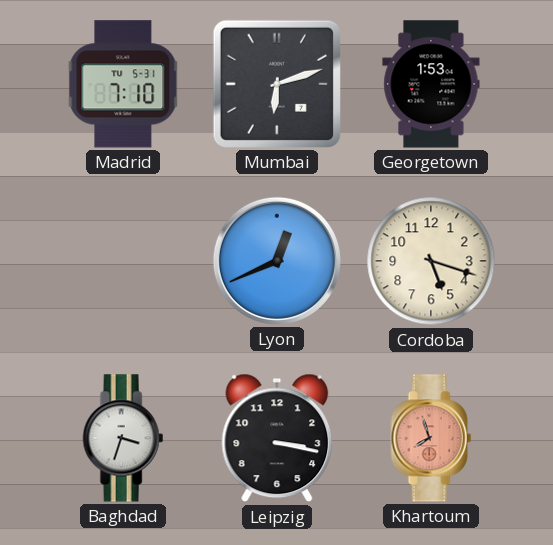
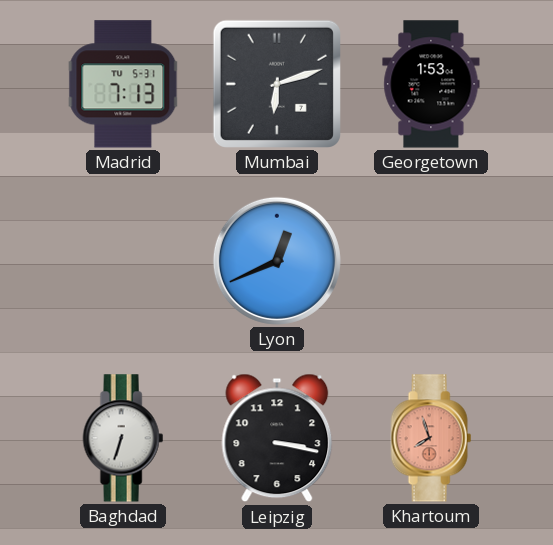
Madrid: 7:10 -> 7:13 (123, 84)
Cordoba: 5:18 -> none (431, 261)
Baghdad: 3:33 -> 6:33 (123, 438)
